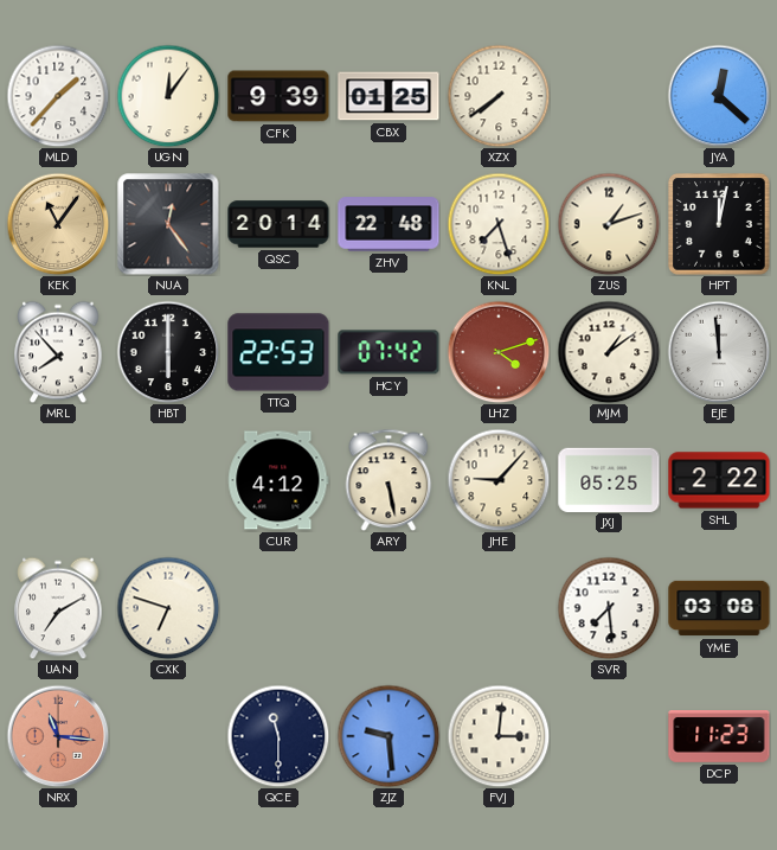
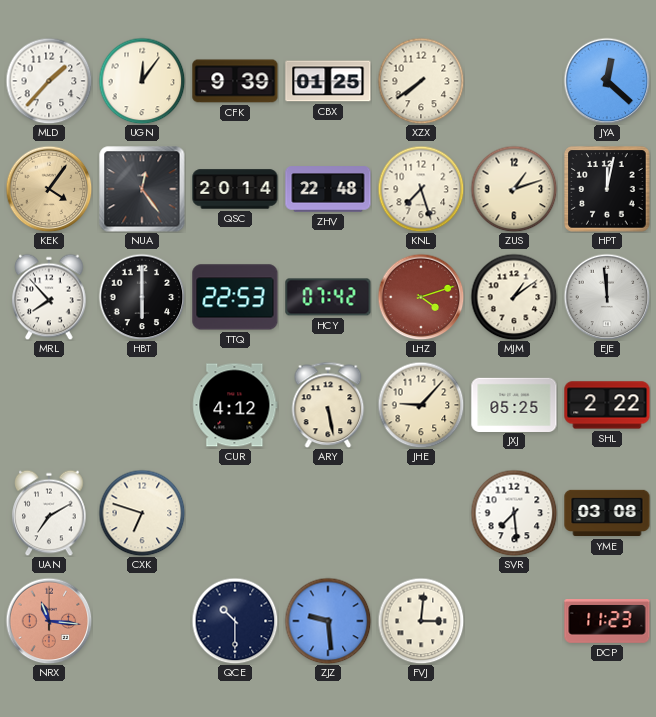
KEK: 11:06 -> 4:06 (49, 189)
QCE: 11:30 -> 10:30 (235, 621)
